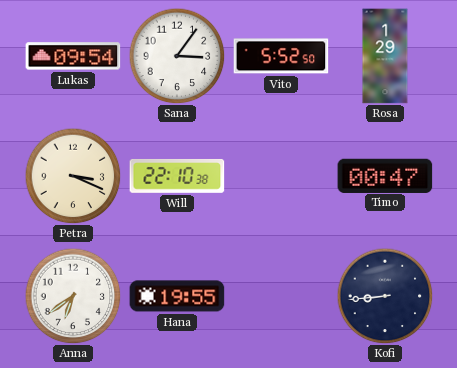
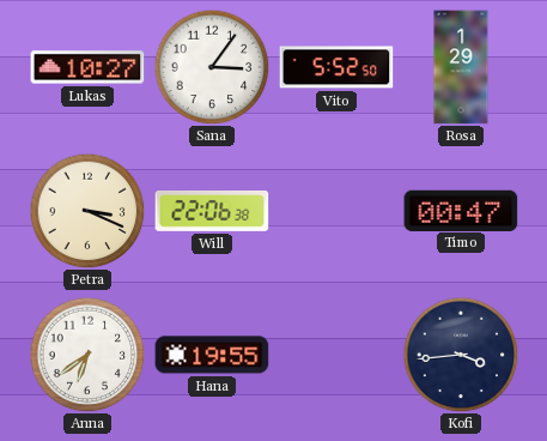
Lukas: 09:54 -> 10:27 (87, 67)
Will: 22:10 -> 22:06 (212, 211)
Kofi: 8:44 -> 3:44 (461, 355)
